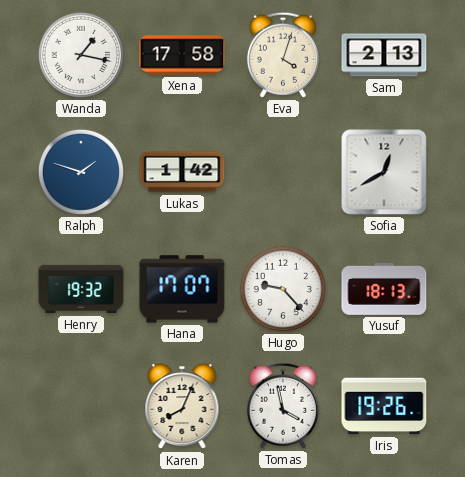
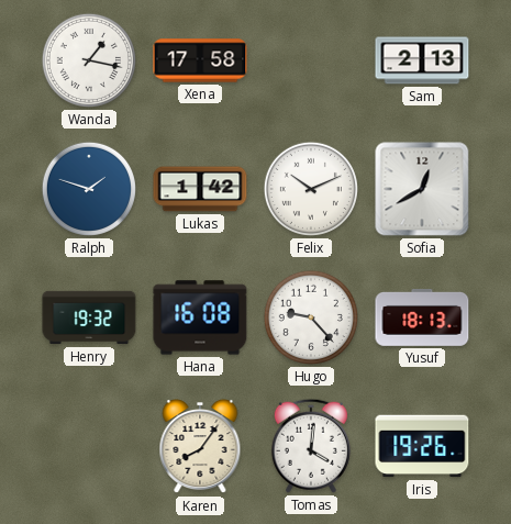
Eva: 4:03 -> none (283, 55)
Felix: none -> 10:11 (311, 189)
Hana: 17:07 -> 16:08 (200, 317)
Karen: 8:04 -> 8:06 (200, 447)
Tomas: 3:58 -> 4:01 (311, 446)
